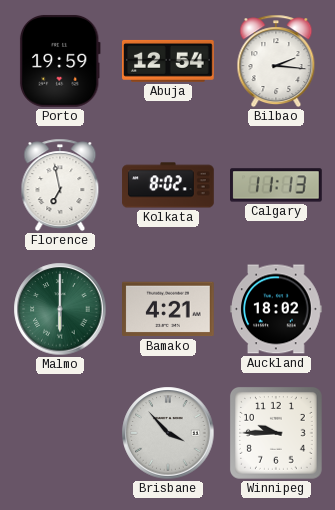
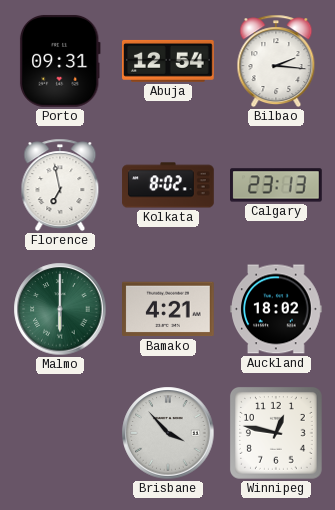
Porto: 19:59 -> 09:31 (60, 61)
Calgary: 11:13 -> 23:13 (277, 185)
Winnipeg: 9:45 -> 12:47 (276, 433)
